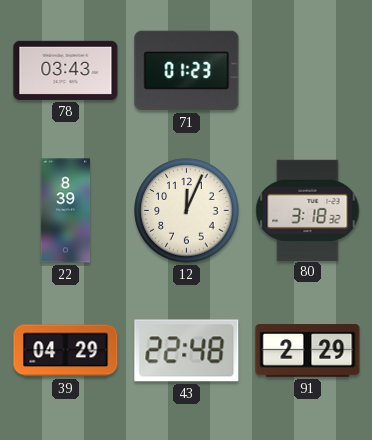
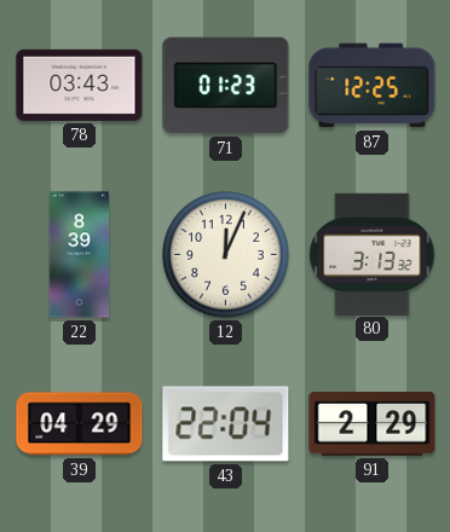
87: none -> 12:25 (373, 86)
80: 3:18 -> 3:13 (373, 254)
43: 22:48 -> 22:04 (226, 424)
